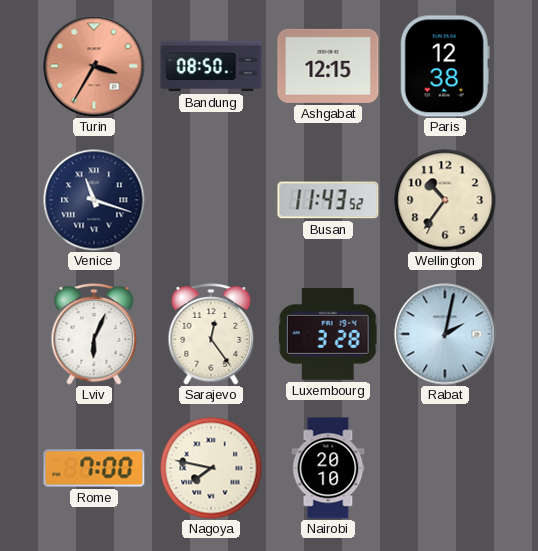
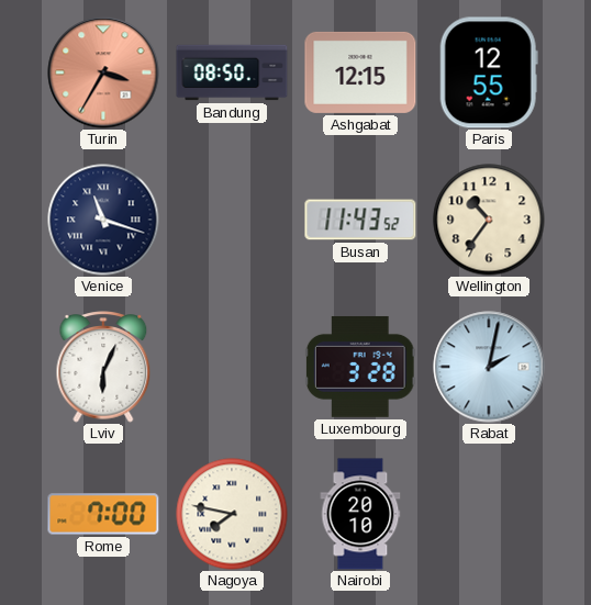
Paris: 12:38 -> 12:55 (489, 72)
Sarajevo: 12:24 -> none (211, 334)
